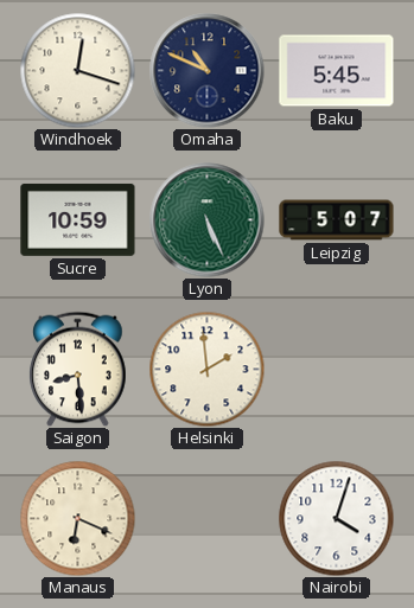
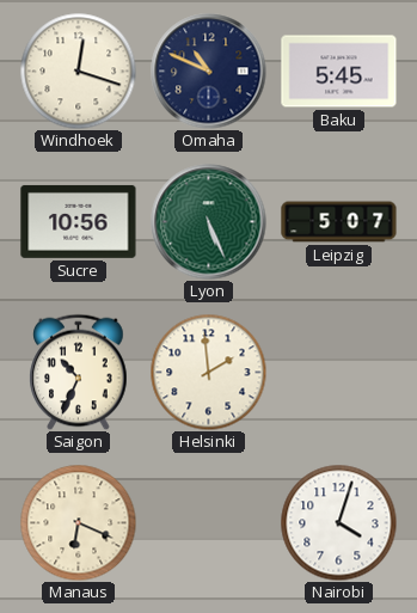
Sucre: 10:59 -> 10:56 (79, 221)
Saigon: 8:29 -> 10:34 (79, 372)
